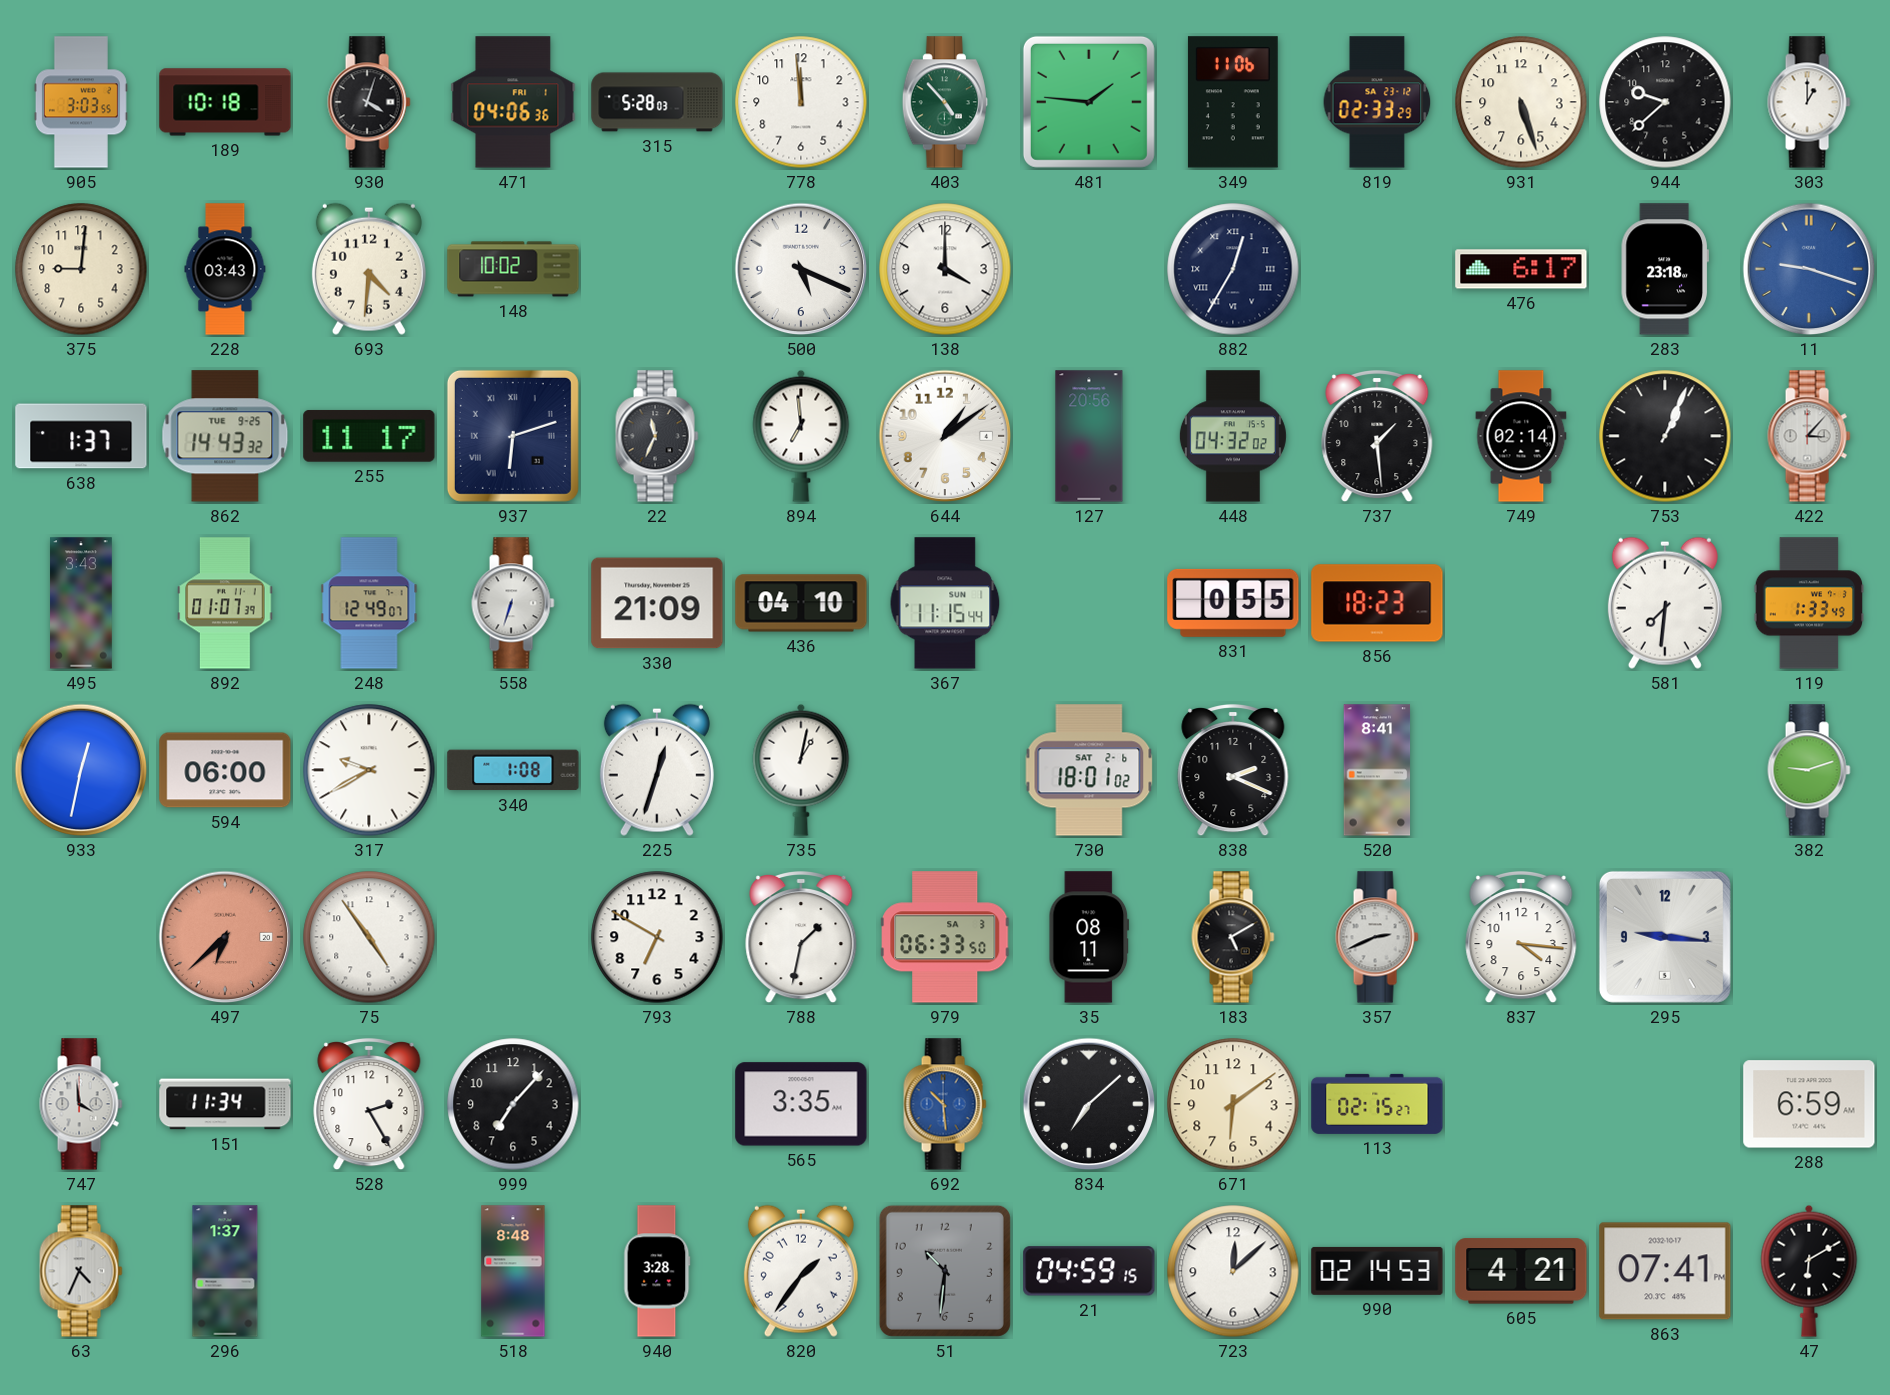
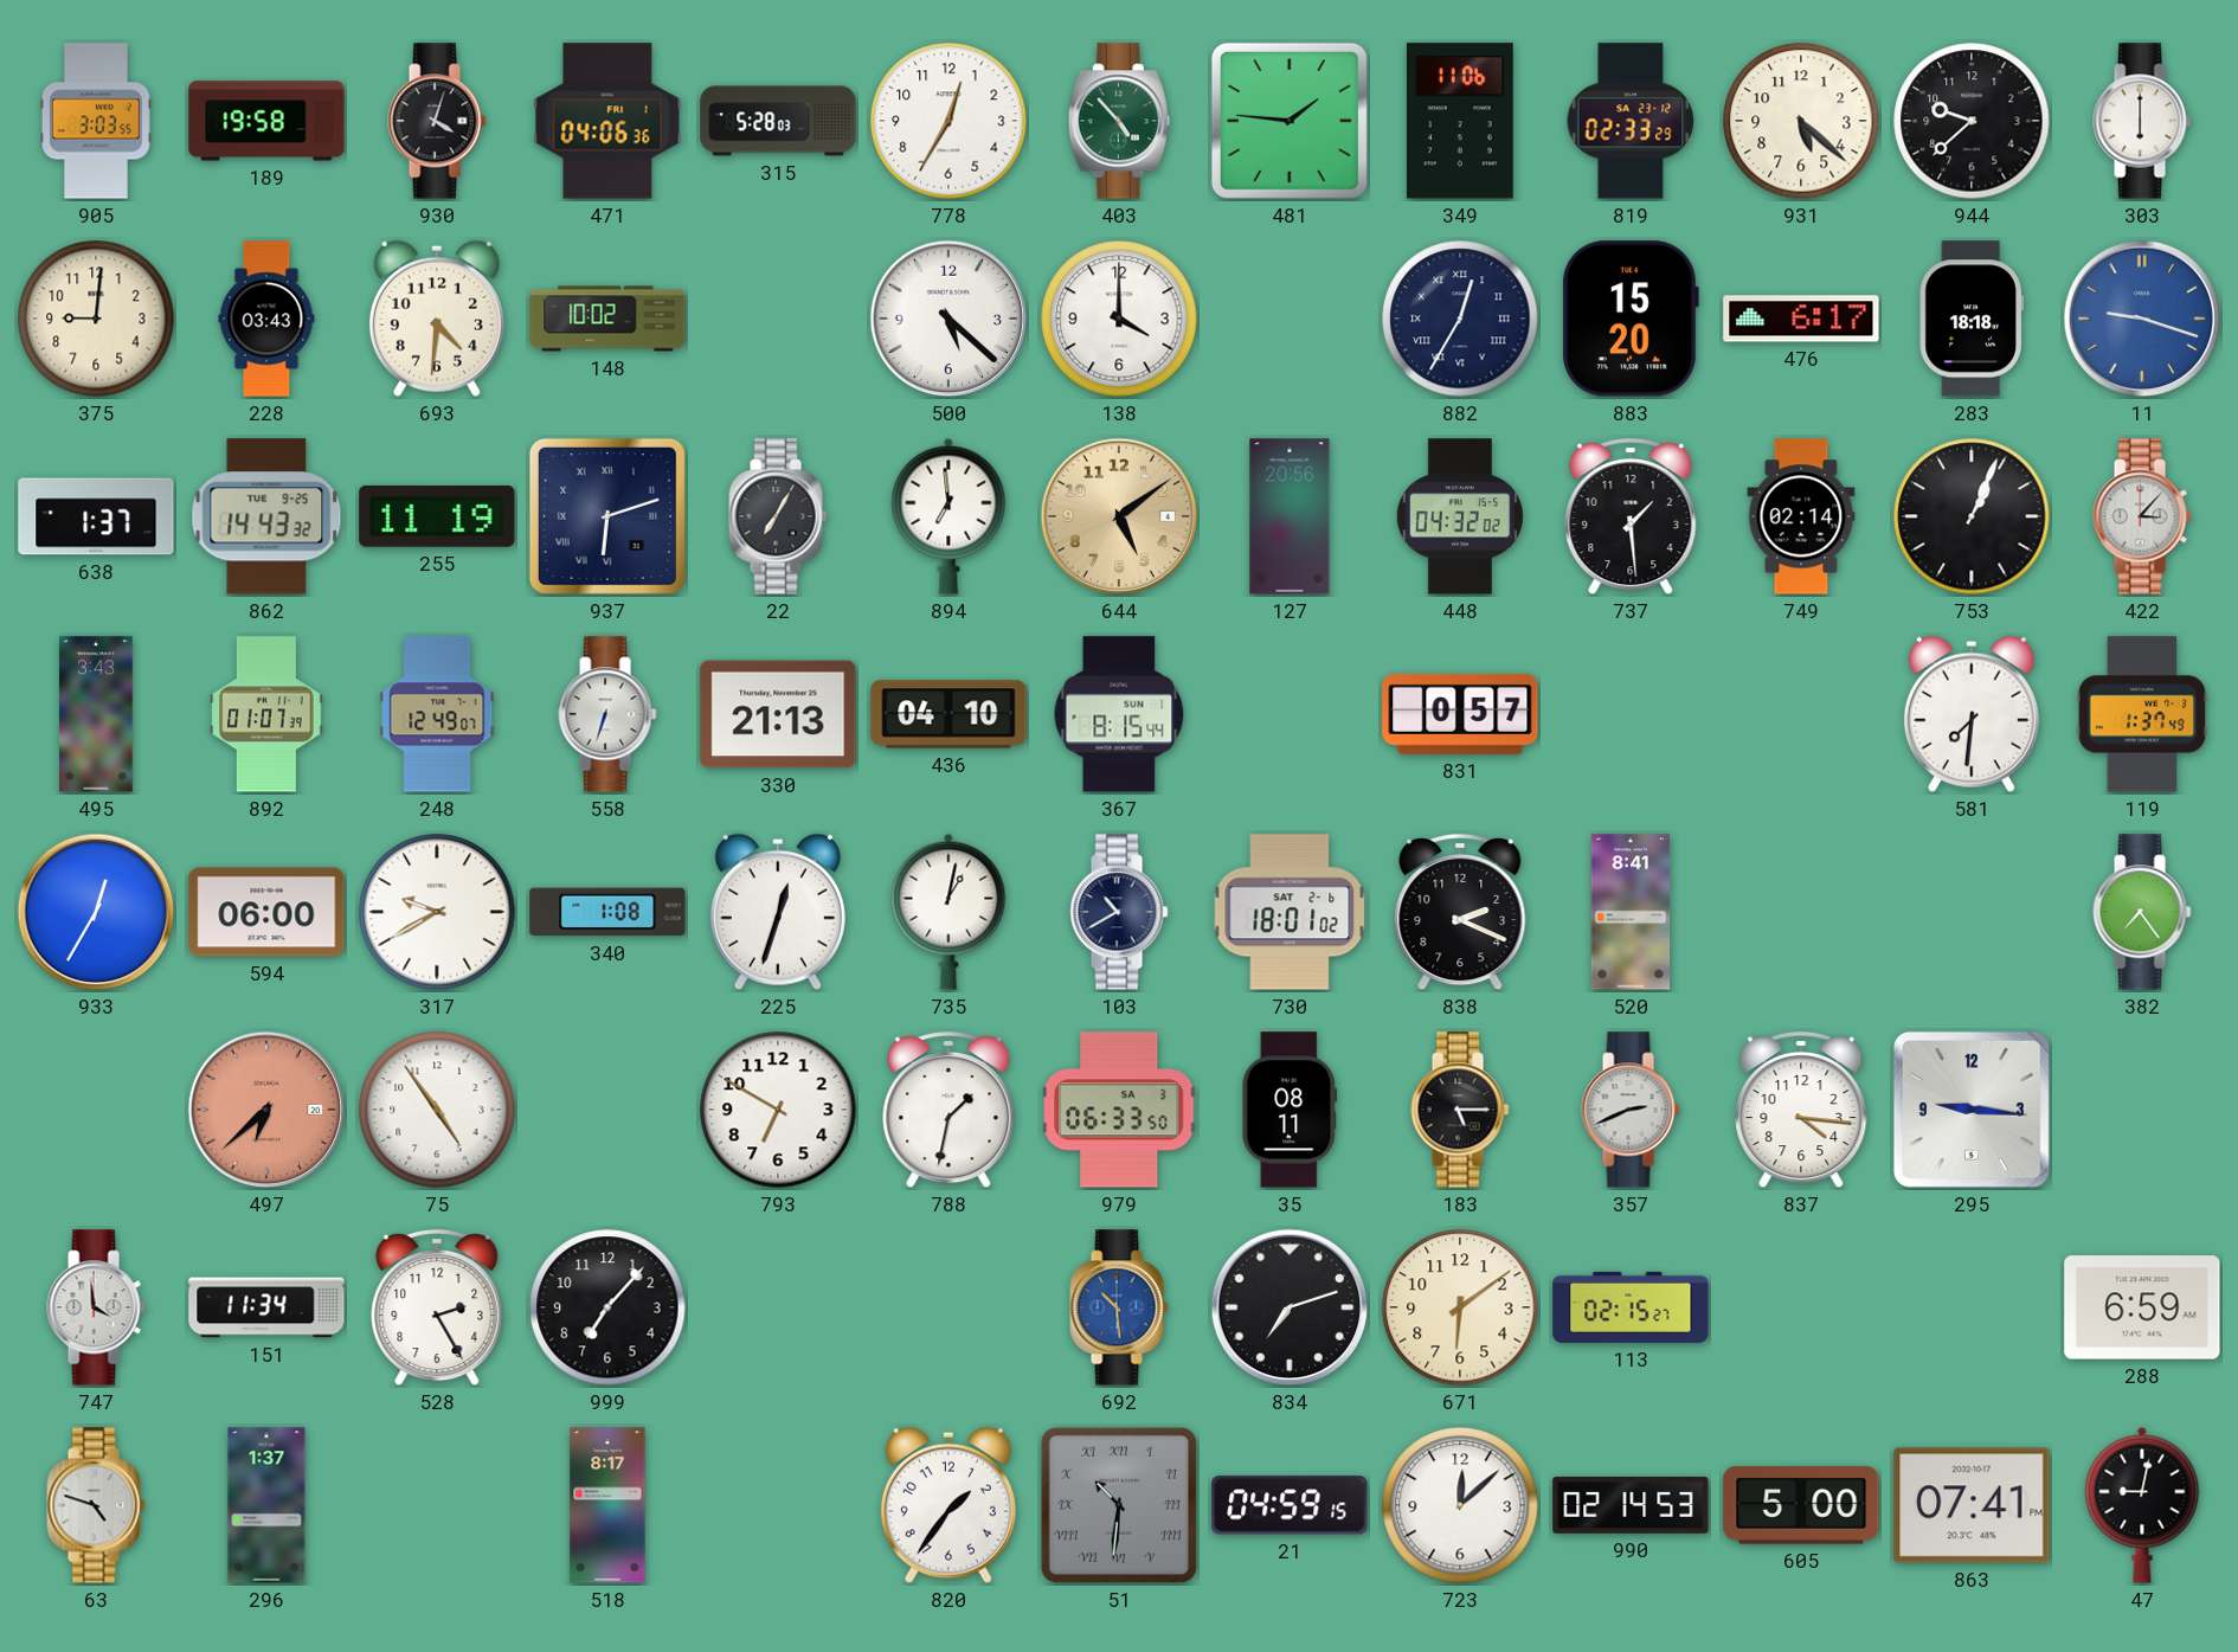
189: 10:18 -> 19:58 (266, 121)
778: 11:59 -> 12:35 (948, 121)
931: 5:27 -> 5:22 (1801, 121)
303: 1:00 -> 6:00 (2142, 121)
500: 5:19 -> 5:22 (948, 319)
883: none -> 15:20 (1631, 319)
283: 23:18 -> 18:18 (1972, 319)
255: 11:17 -> 11:19 (437, 516)
22: 11:34 -> 7:05 (778, 516)
644: 1:09 -> 5:09 (1119, 516)
644 dial: white -> champagne (1119, 516)
330: 21:09 -> 21:13 (778, 714)
367: 11:15 -> 8:15 (1119, 714)
831: 0:55 -> 0:57 (1460, 714)
856: 18:23 -> none (1377, 603)
119: 1:33 -> 1:37 (2142, 714)
933: 12:32 -> 12:35 (96, 912)
103: none -> 10:40 (1119, 912)
382: 9:12 -> 7:24 (2142, 912)
183: 5:10 -> 5:15 (1460, 1110)
565: 3:35 -> none (801, 1104)
834: 7:08 -> 7:12 (1290, 1307)
63: 4:34 -> 4:48 (96, 1505)
518: 8:48 -> 8:17 (607, 1505)
940: 3:28 -> none (657, 1271)
51 numerals: Arabic -> Roman (1119, 1505)
605: 4:21 -> 5:00 (1801, 1505)
47: 6:10 -> 9:02 (2142, 1505)
